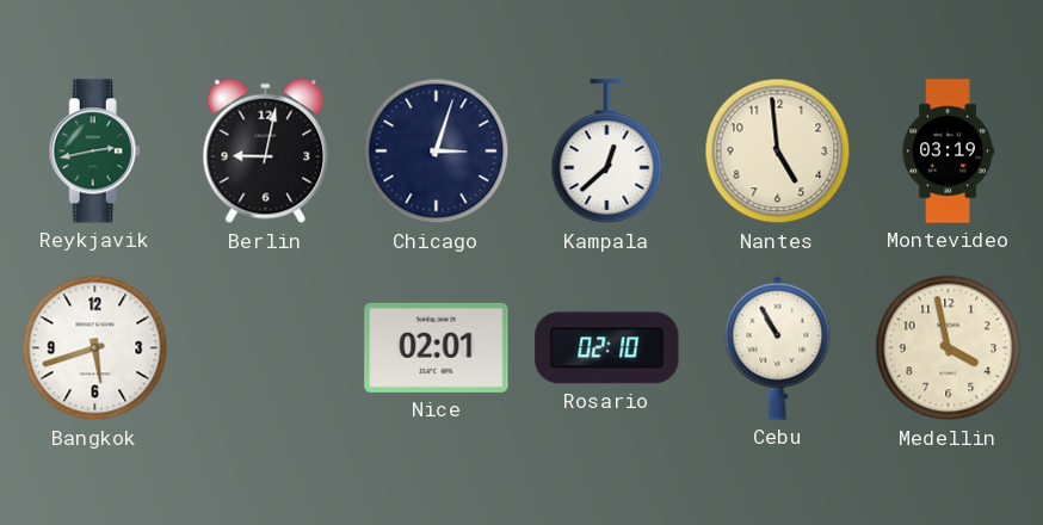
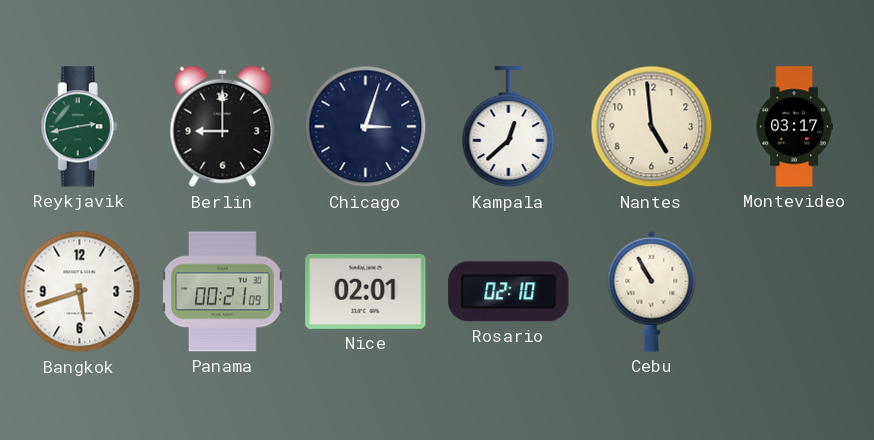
Berlin: 9:02 -> 9:00 (223, 127)
Montevideo: 03:19 -> 03:17 (794, 127)
Panama: none -> 00:21 (223, 292)
Medellin: 3:58 -> none (949, 348)
